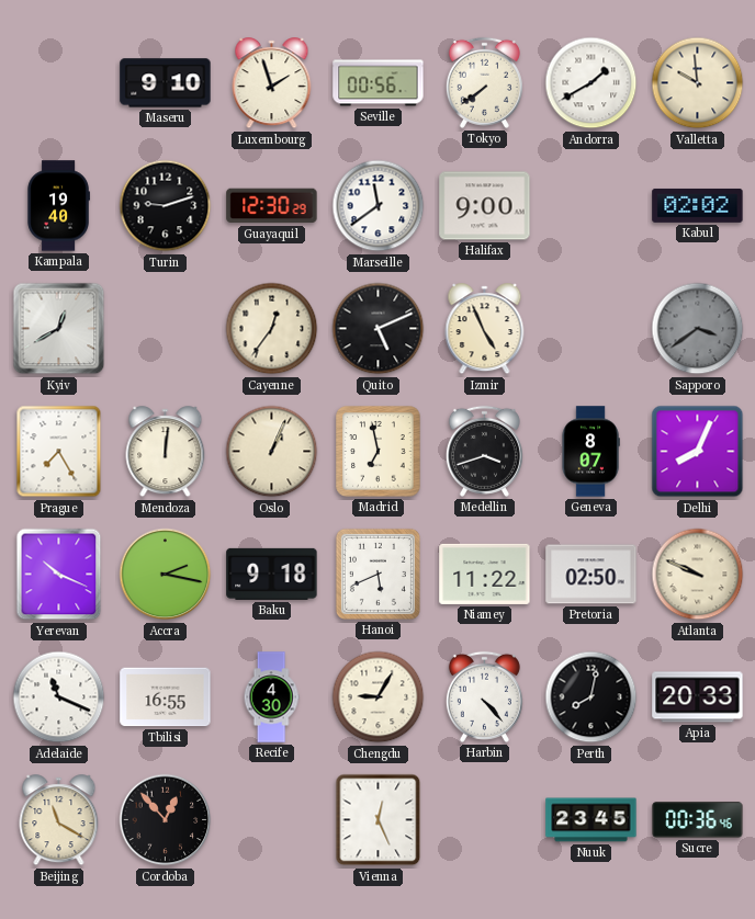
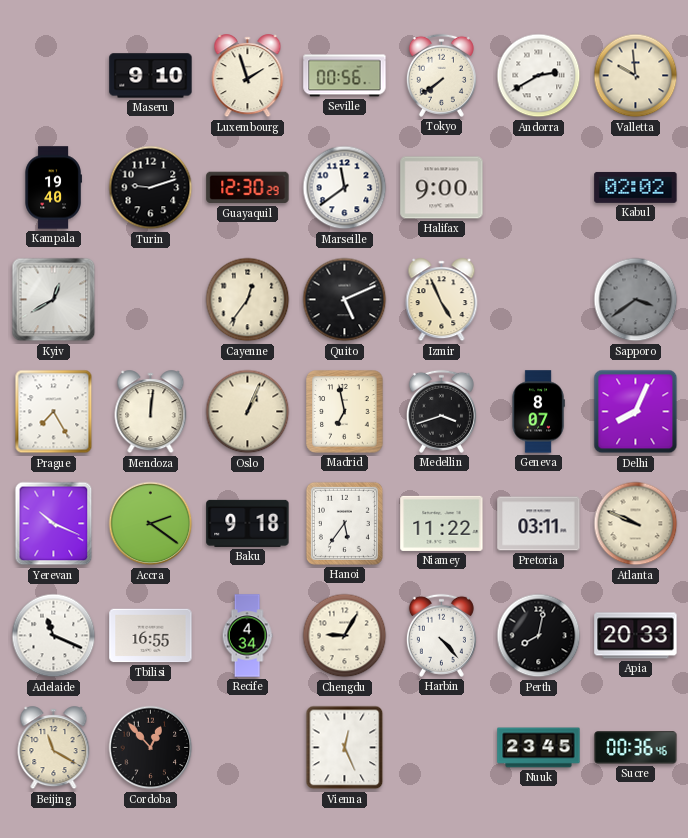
Andorra: 1:40 -> 2:40 (539, 76)
Accra: 2:17 -> 2:21 (151, 524)
Hanoi: 5:41 -> 5:36 (344, 523)
Pretoria: 02:50 -> 03:11 (539, 524)
Recife: 4:30 -> 4:34 (247, 636)
